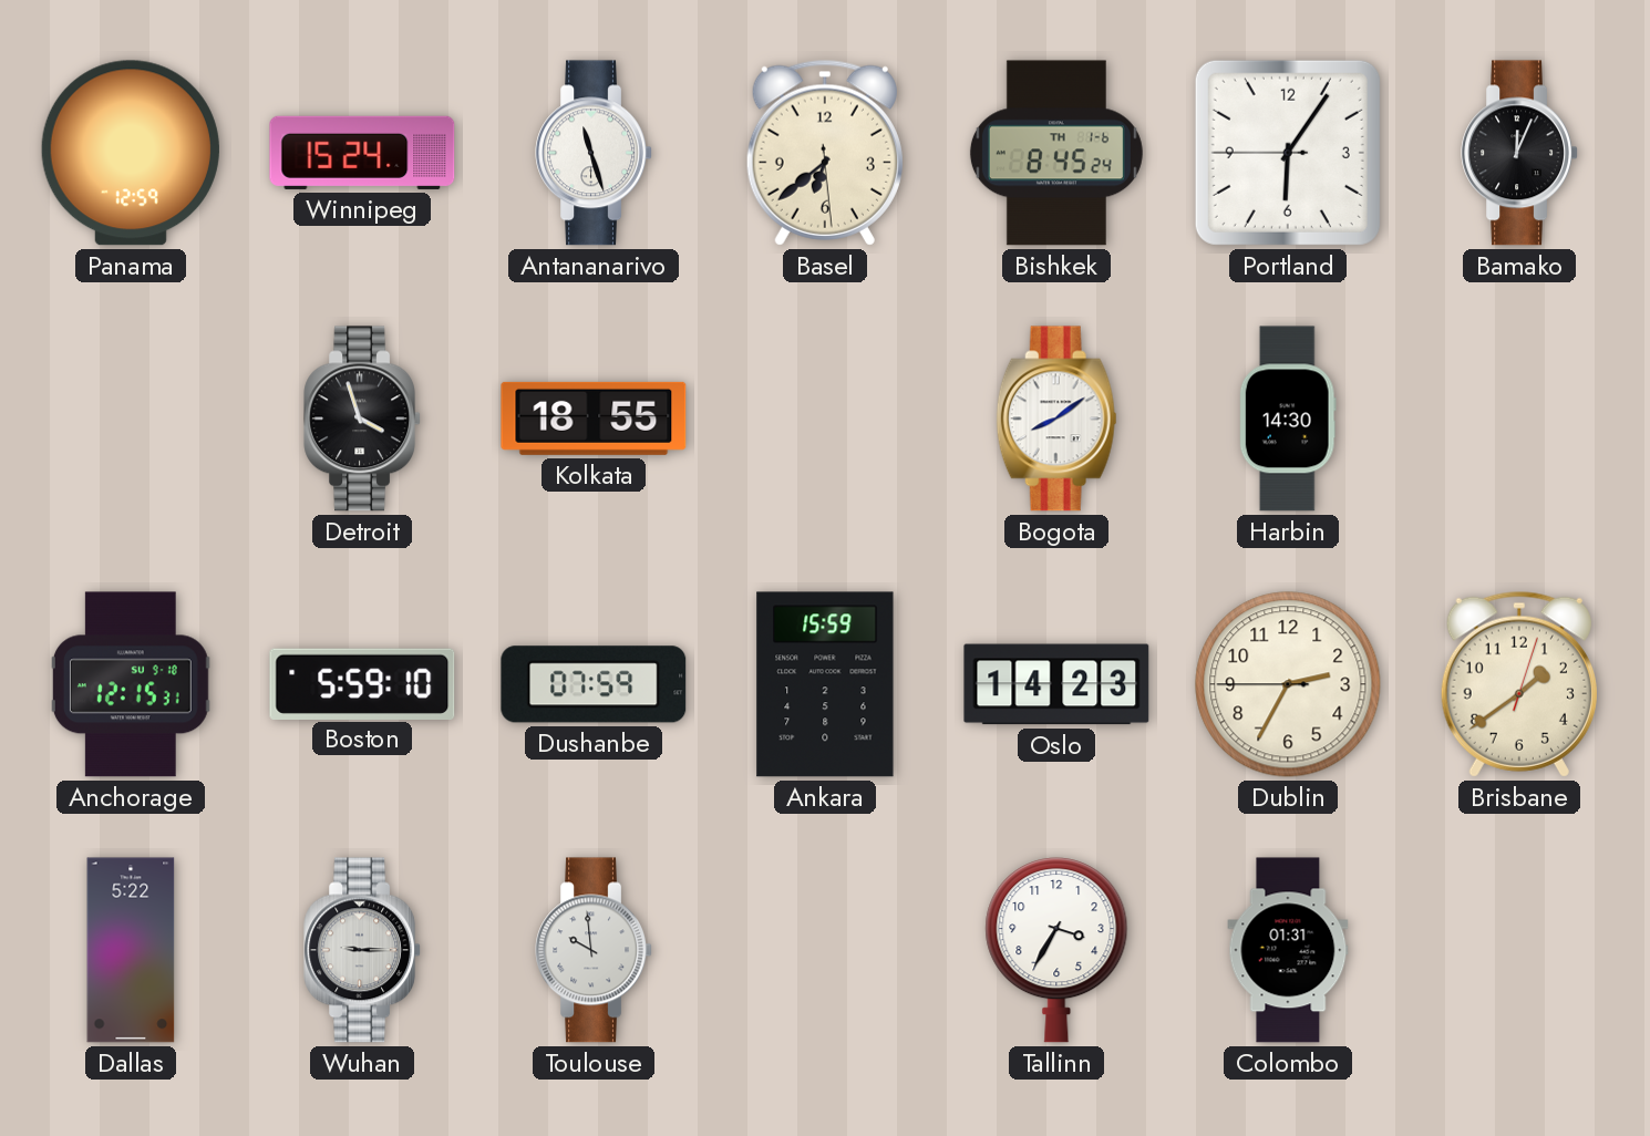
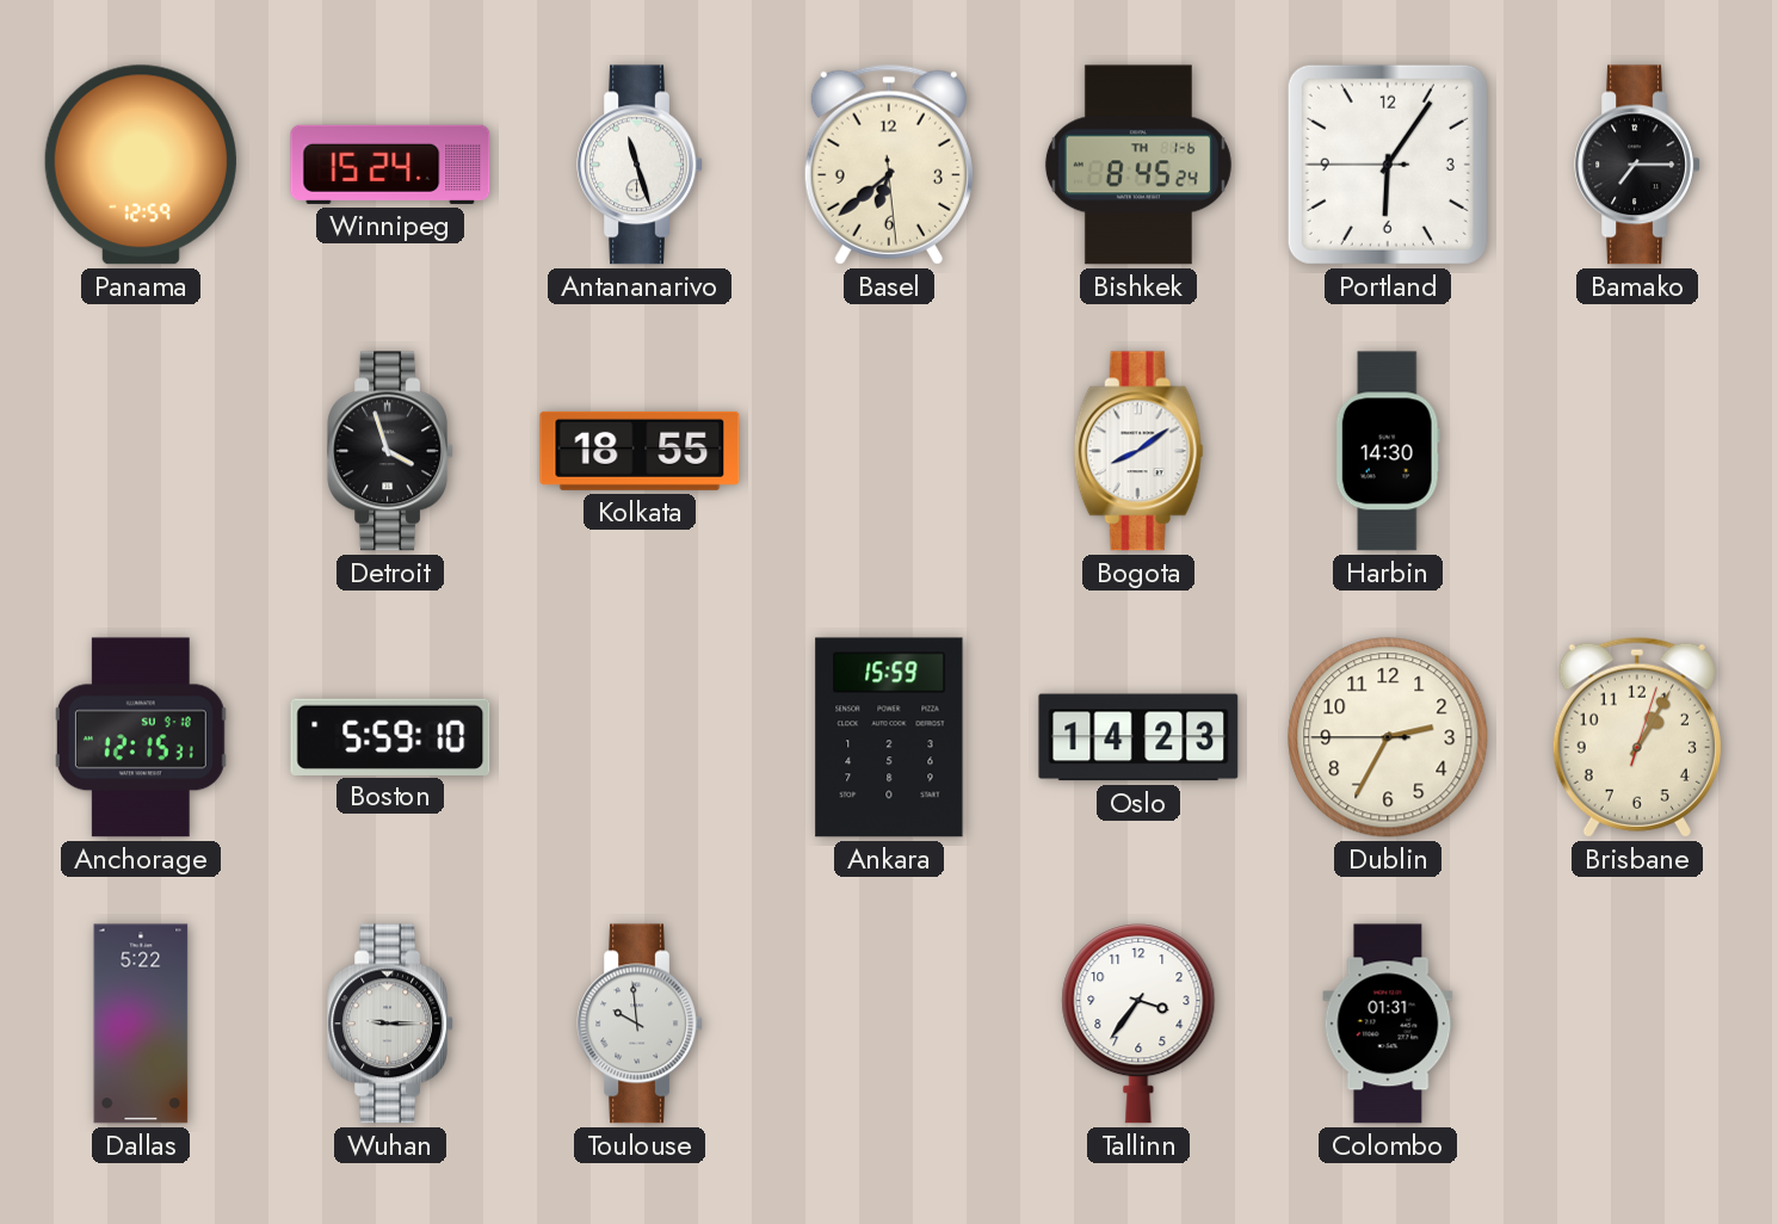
Bamako: 12:04 -> 7:15 (1637, 165)
Dushanbe: 07:59 -> none (594, 684)
Brisbane: 1:39 -> 1:05 (1637, 737)
Tallinn: 3:35 -> 3:36 (1138, 1024)
